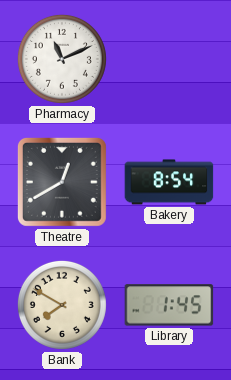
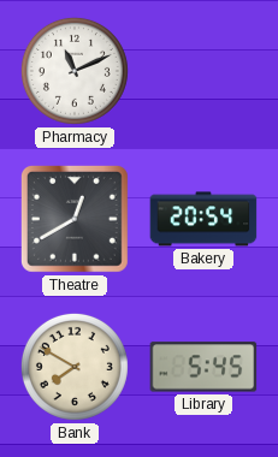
Bakery: 8:54 -> 20:54 (203, 219)
Library: 1:45 -> 5:45 (203, 367)
